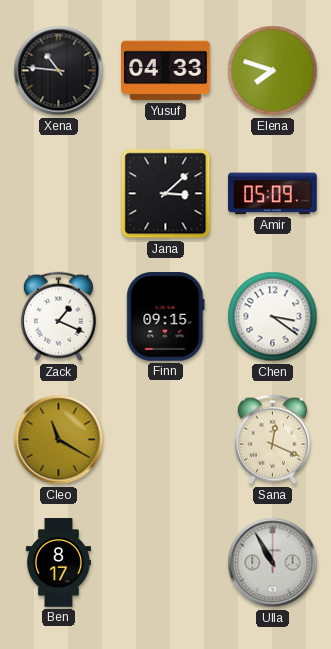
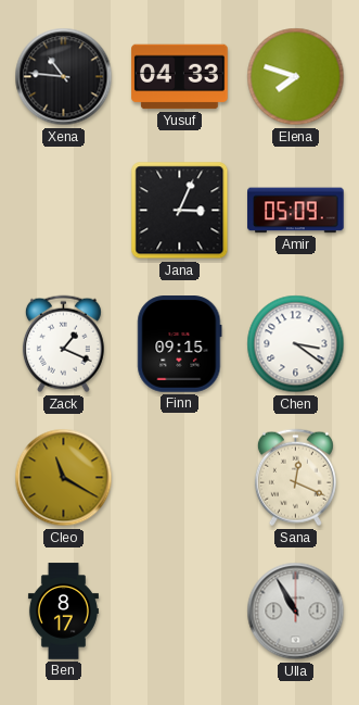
Jana: 3:08 -> 3:04 (180, 211)
